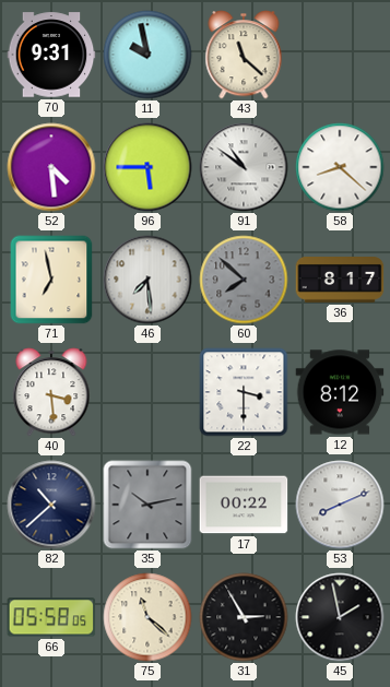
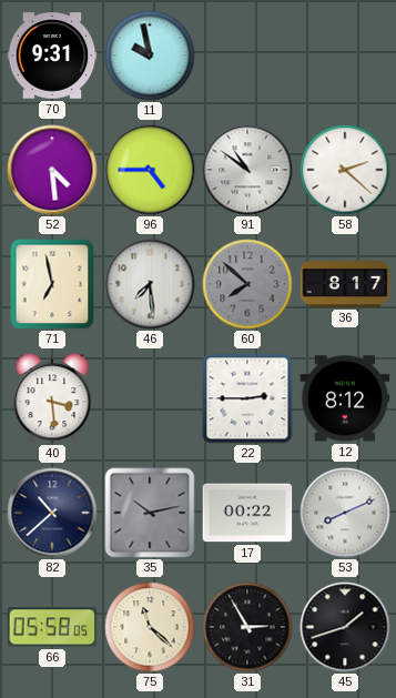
43: 11:22 -> none (244, 55)
96: 5:45 -> 4:45 (150, 170)
58: 8:22 -> 2:22 (345, 170)
22: 3:30 -> 2:45 (247, 398)
45: 1:58 -> 1:42 (345, 627)
